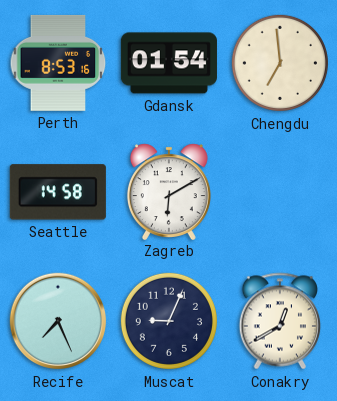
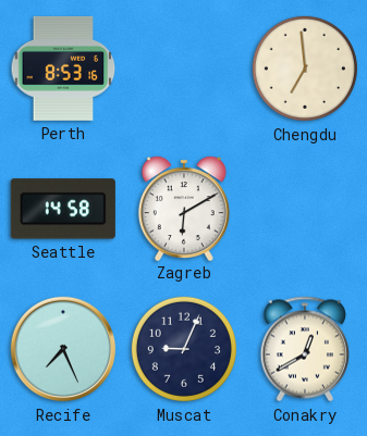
Gdansk: 01:54 -> none (169, 63)
